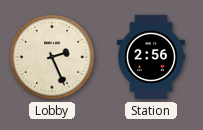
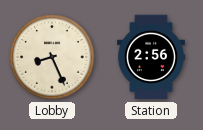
Lobby: 2:26 -> 8:26 (52, 57)
